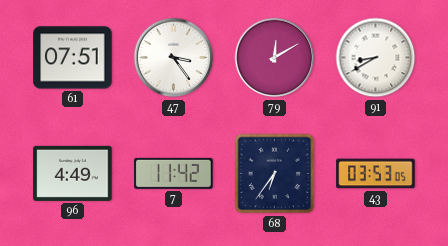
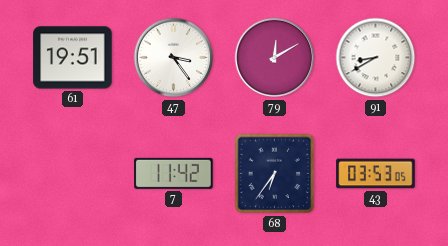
61: 07:51 -> 19:51 (73, 58)
96: 4:49 -> none (73, 173)
